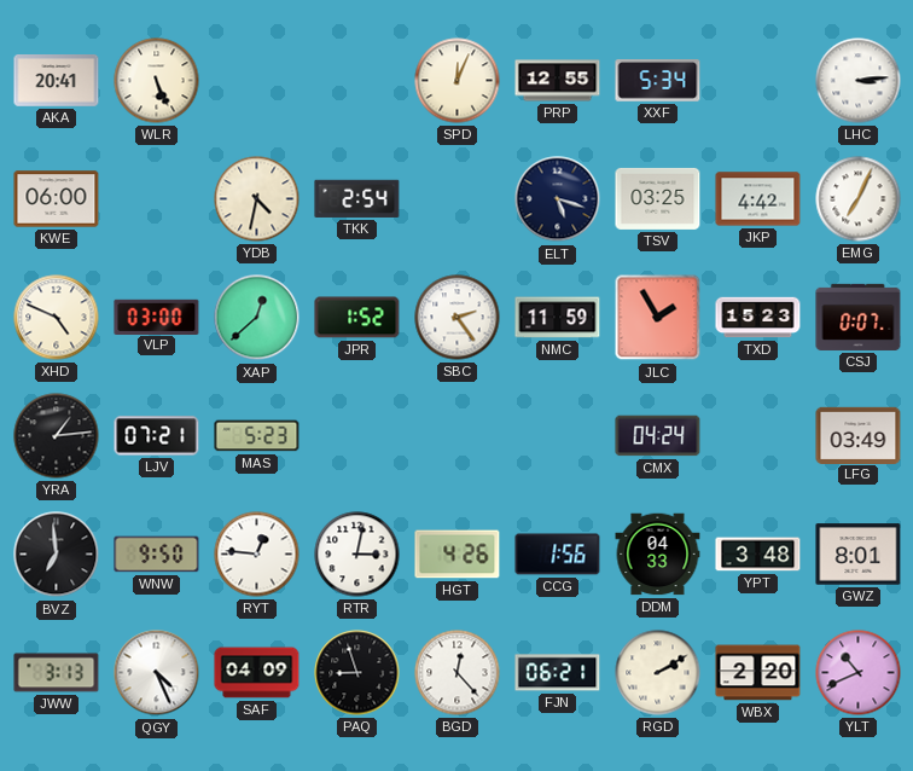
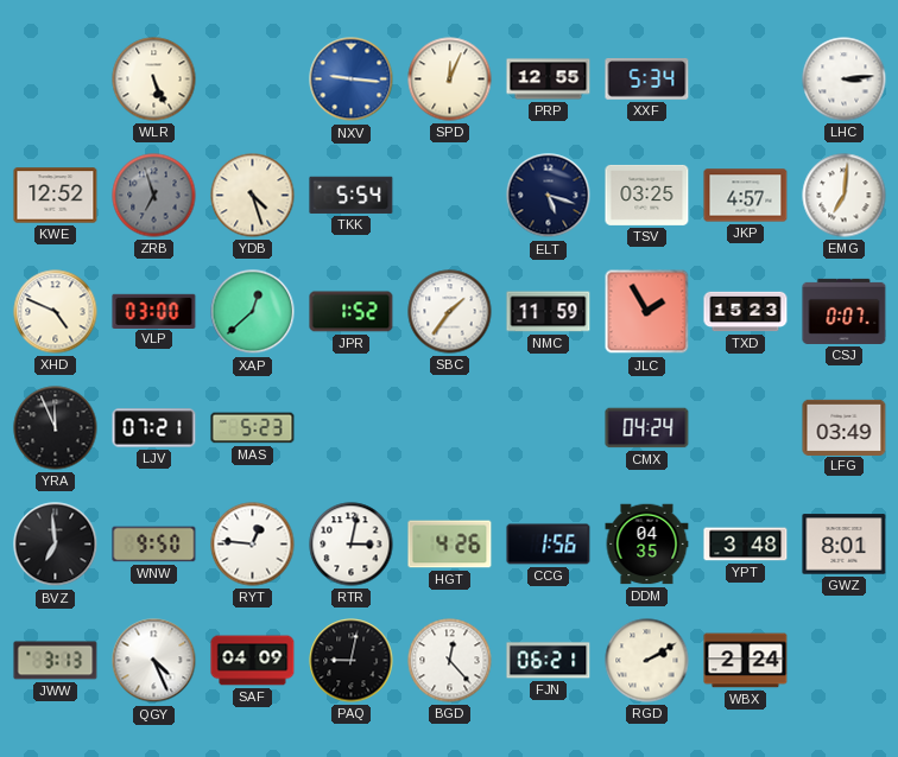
AKA: 20:41 -> none (57, 81)
NXV: none -> 9:16 (352, 79)
KWE: 06:00 -> 12:52 (56, 196)
ZRB: none -> 6:57 (154, 196)
YDB: 4:32 -> 4:27 (253, 196)
TKK: 2:54 -> 5:54 (352, 195)
JKP: 4:42 -> 4:57 (746, 196)
EMG: 7:04 -> 7:01 (845, 196)
SBC: 2:24 -> 1:36 (450, 312)
YRA: 1:14 -> 11:56 (56, 428)
DDM: 04:33 -> 04:35 (647, 545)
PAQ: 8:57 -> 9:02 (352, 661)
WBX: 2:20 -> 2:24 (746, 661)
YLT: 10:41 -> none (859, 673)
